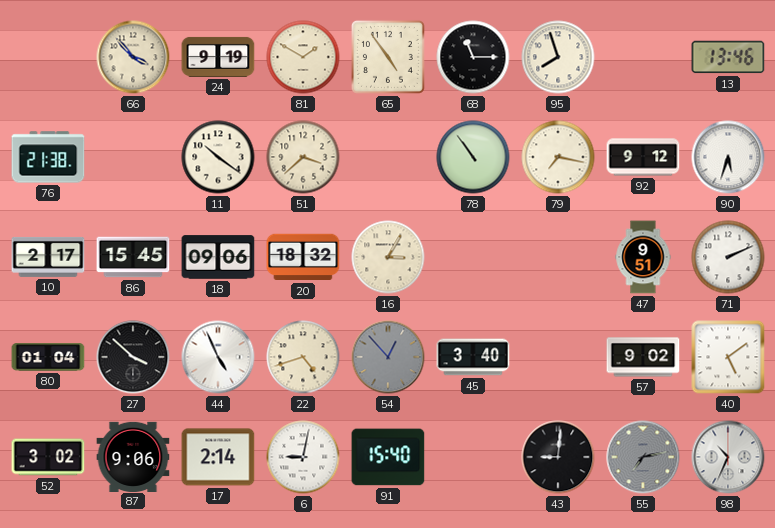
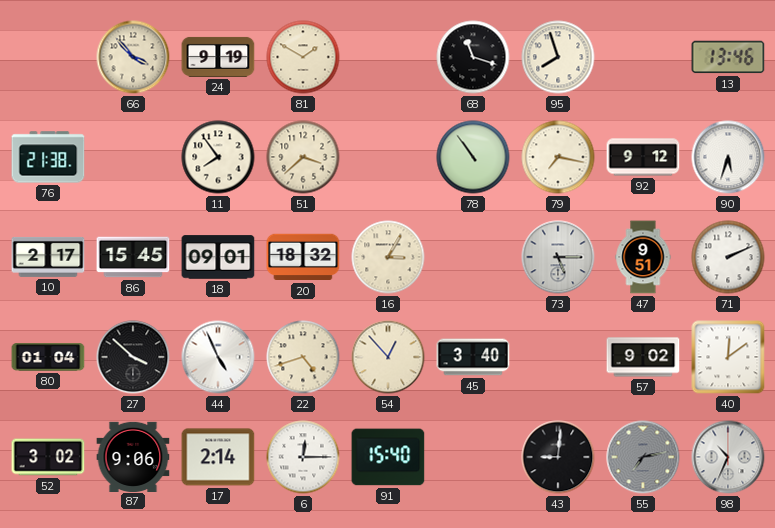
65: 4:54 -> none (388, 57)
68: 11:15 -> 11:18 (473, 57)
11: 10:21 -> 7:54 (218, 157)
18: 09:06 -> 09:01 (218, 257)
73: none -> 5:15 (558, 257)
54 dial: grey -> cream (388, 357)
40: 5:09 -> 12:09 (728, 357)
6: 9:02 -> 12:15 (303, 457)
